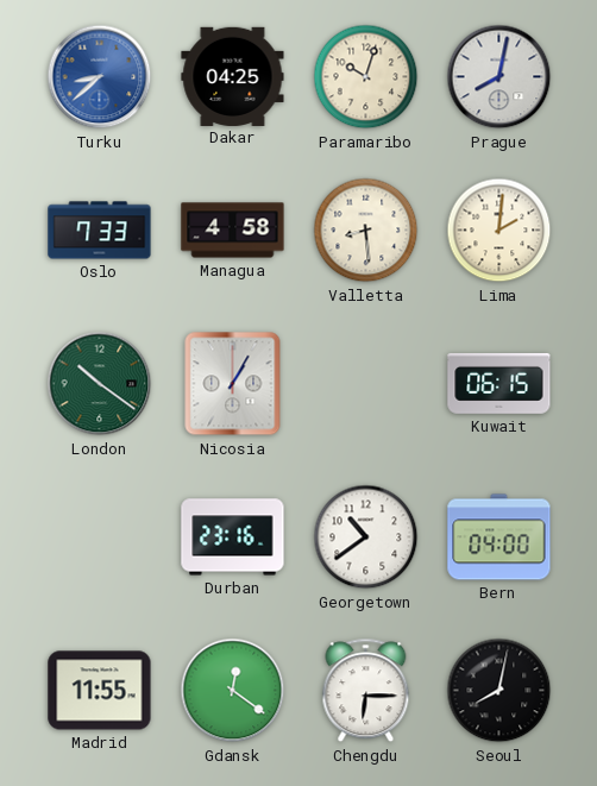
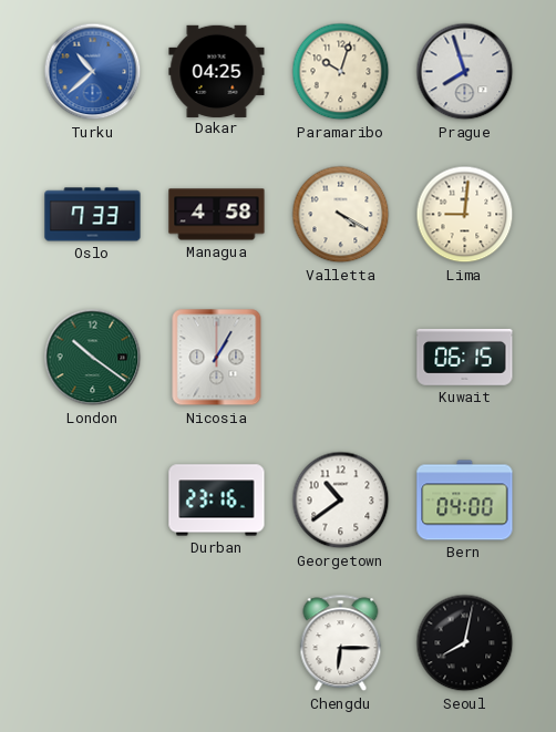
Turku: 8:38 -> 10:38 (93, 72)
Prague: 8:02 -> 7:57 (465, 72)
Valletta: 8:29 -> 4:20 (341, 215)
Lima: 2:01 -> 9:01 (465, 215)
Madrid: 11:55 -> none (100, 691)
Gdansk: 12:21 -> none (233, 691)
